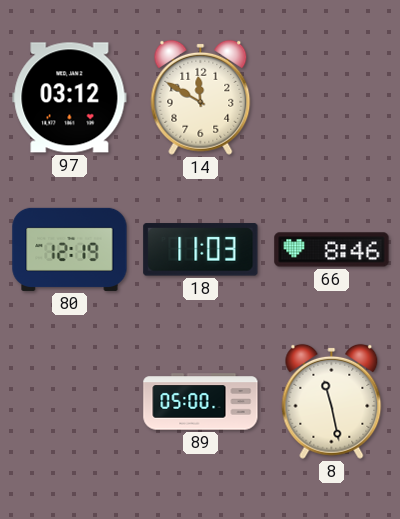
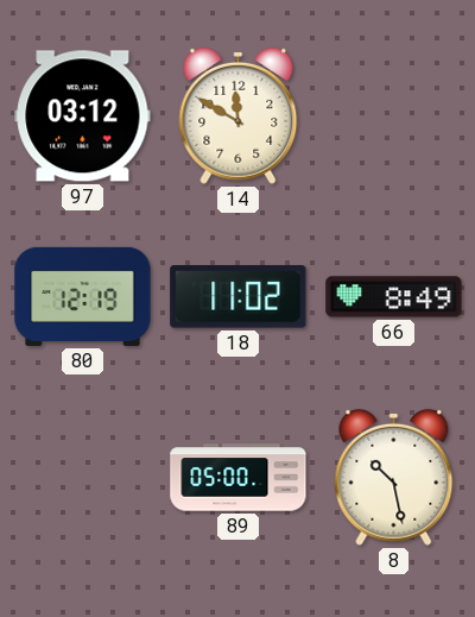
18: 11:03 -> 11:02 (239, 297)
66: 8:46 -> 8:49 (394, 297)
8: 11:28 -> 10:28 (394, 477)
